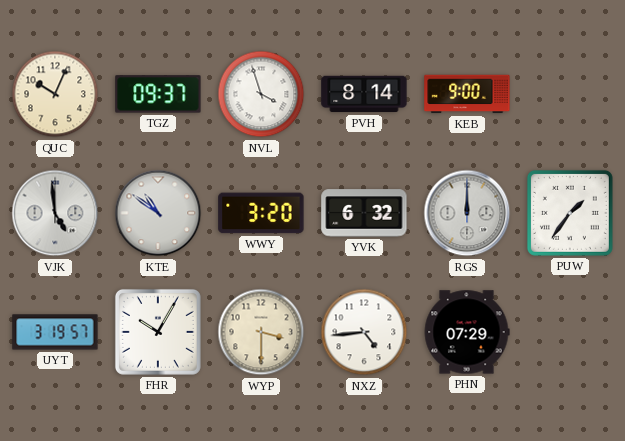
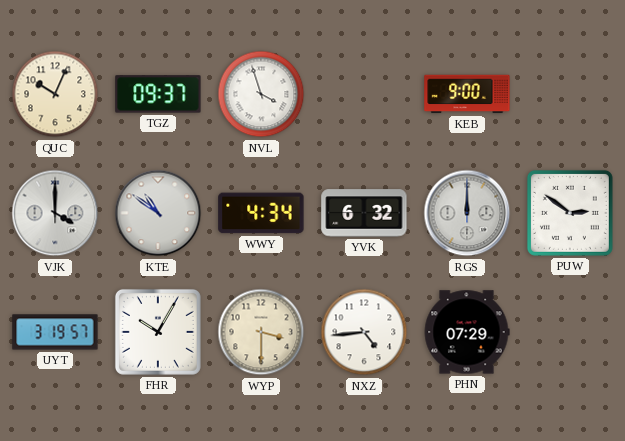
PVH: 8:14 -> none (364, 94)
VJK: 4:59 -> 4:00 (55, 213)
WWY: 3:20 -> 4:34 (261, 213)
PUW: 1:36 -> 2:51 (570, 213)
